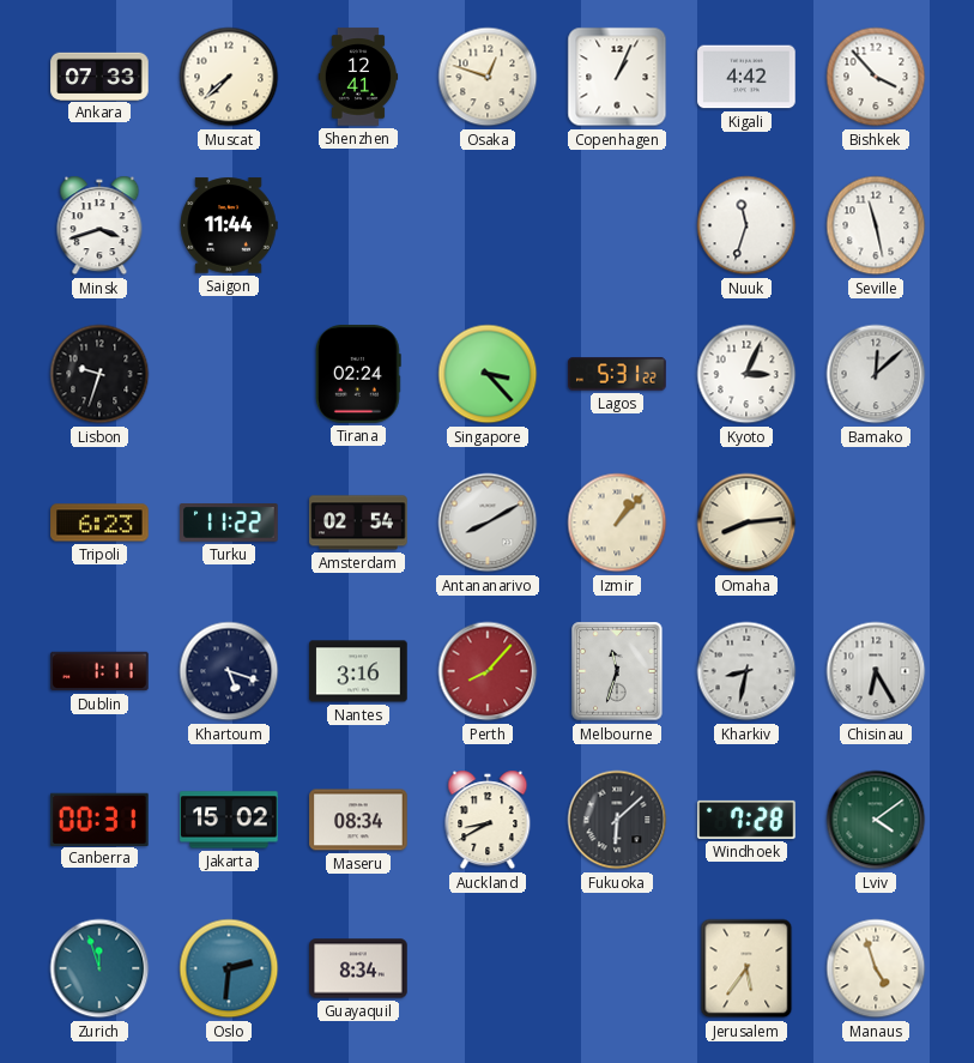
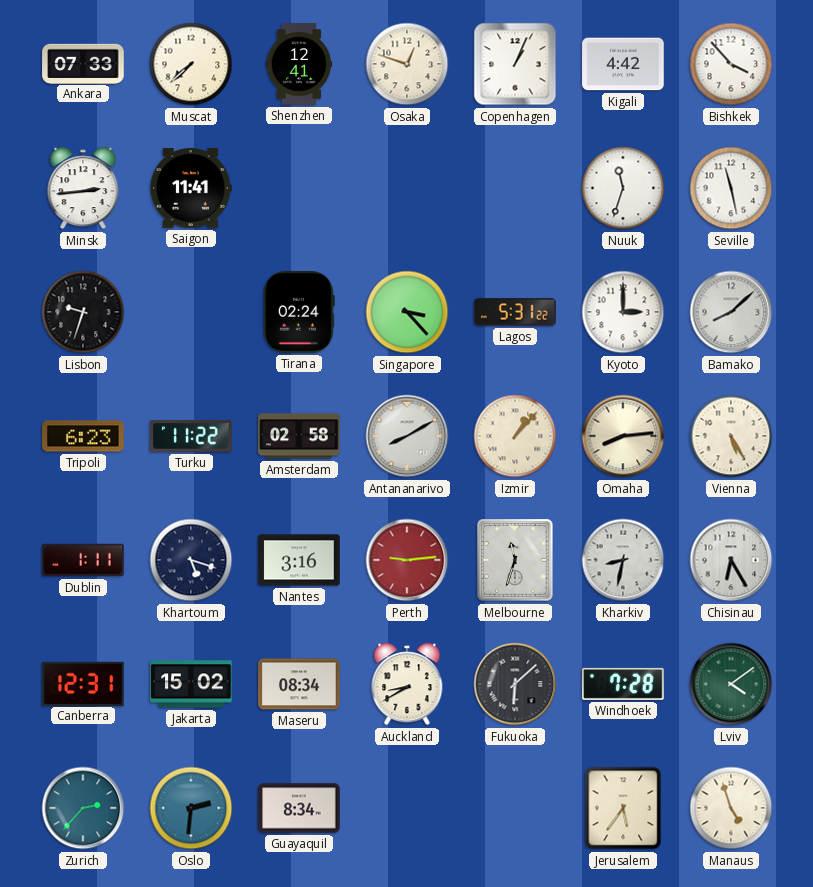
Minsk: 3:42 -> 2:44 (83, 188)
Saigon: 11:44 -> 11:41 (191, 188)
Kyoto: 3:04 -> 3:00 (623, 312)
Bamako: 12:08 -> 8:08 (731, 312)
Amsterdam: 02:54 -> 02:58 (299, 436)
Vienna: none -> 5:25 (731, 436)
Perth: 8:07 -> 9:14 (407, 560)
Canberra: 00:31 -> 12:31 (83, 683)
Zurich: 11:57 -> 2:37 (83, 808)
